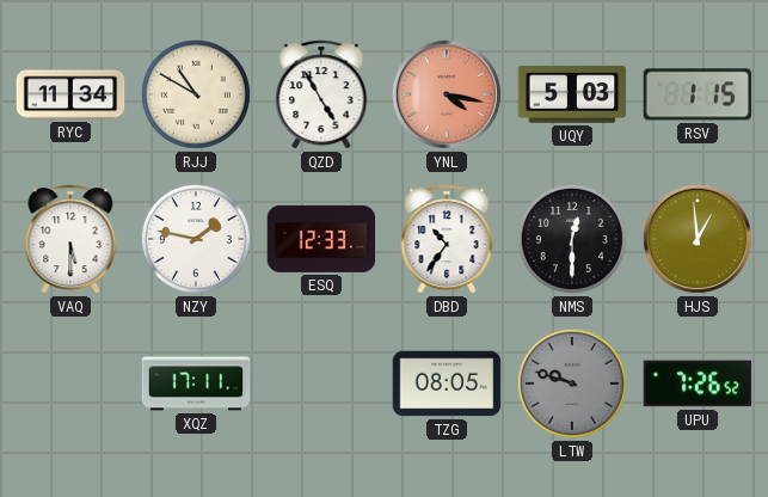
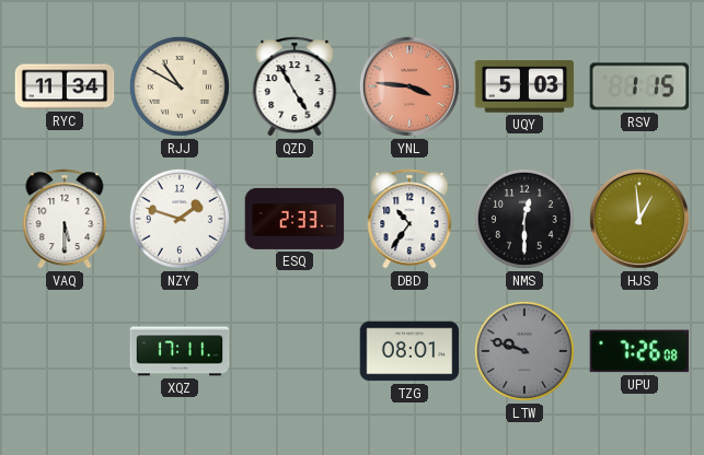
YNL: 4:17 -> 3:46 (409, 86)
NZY: 1:47 -> 1:48 (180, 219)
ESQ: 12:33 -> 2:33 (295, 219)
TZG: 08:05 -> 08:01 (409, 351)
UPU: 7:26:52 -> 7:26:08 (639, 351)
